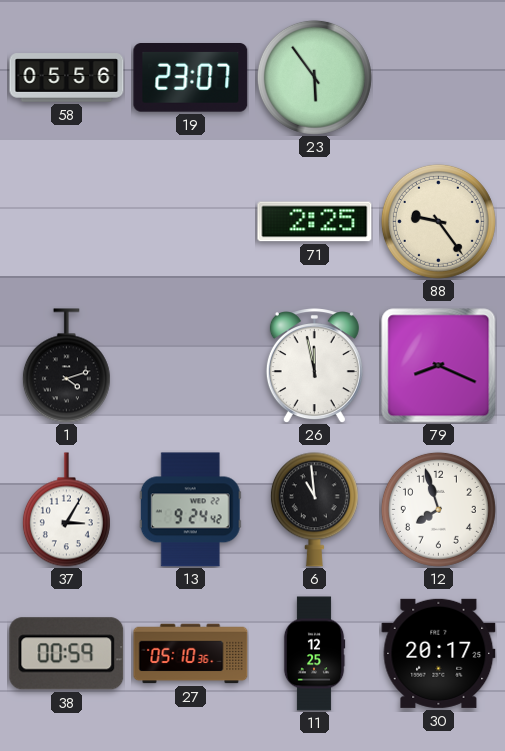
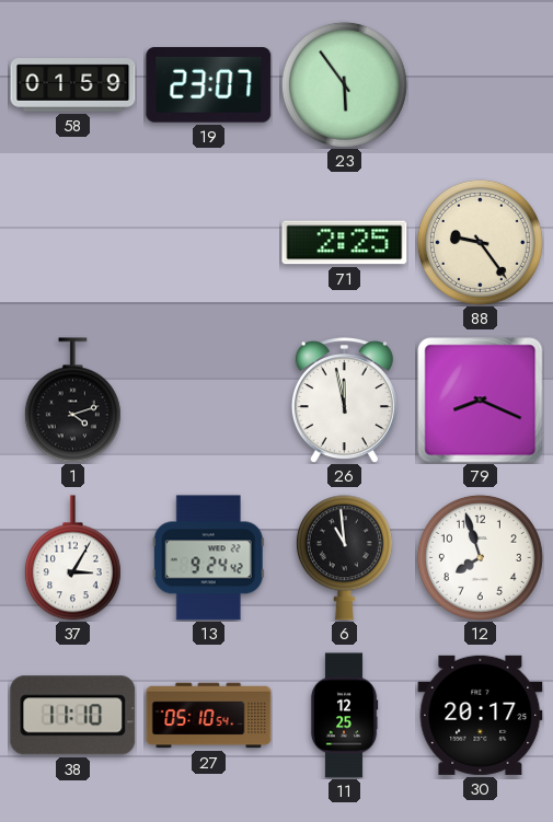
58: 05:56 -> 01:59 (73, 85)
38: 00:59 -> 11:10 (73, 716)
27: 05:10:36 -> 05:10:54 (209, 716)
